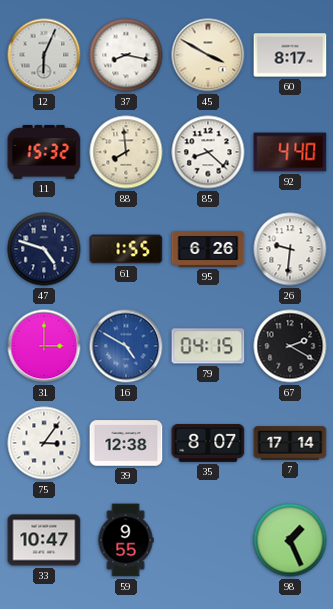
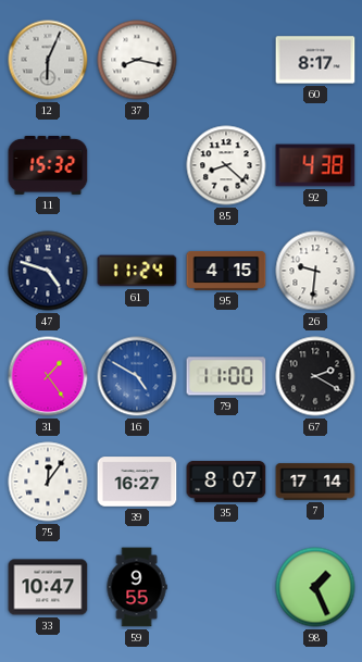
45: 3:50 -> none (208, 55)
88: 7:59 -> none (126, 152)
92: 4:40 -> 4:38 (315, 165)
61: 1:55 -> 11:24 (137, 271)
95: 6:26 -> 4:15 (226, 271)
31: 3:00 -> 1:24 (48, 376)
79: 04:15 -> 11:00 (226, 376)
75: 3:06 -> 12:06 (48, 482)
39: 12:38 -> 16:27 (137, 482)
